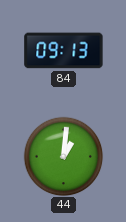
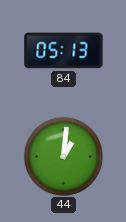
84: 09:13 -> 05:13 (64, 51)
